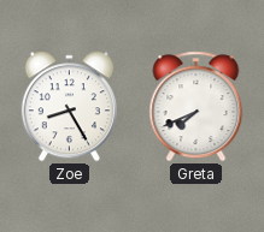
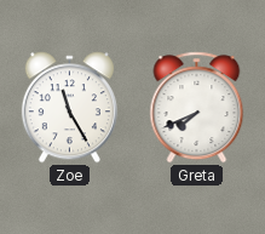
Zoe: 8:25 -> 11:25 (69, 108)
